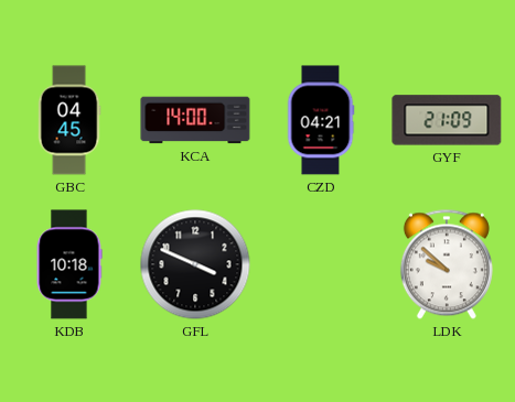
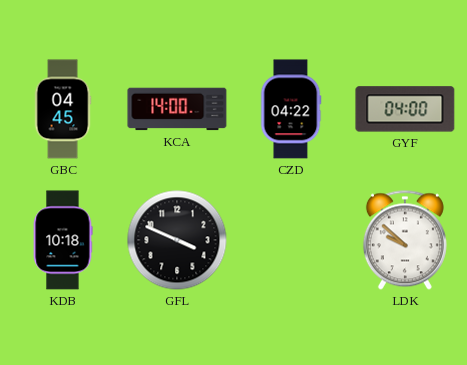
CZD: 04:21 -> 04:22 (291, 109)
GYF: 21:09 -> 04:00 (405, 109)
